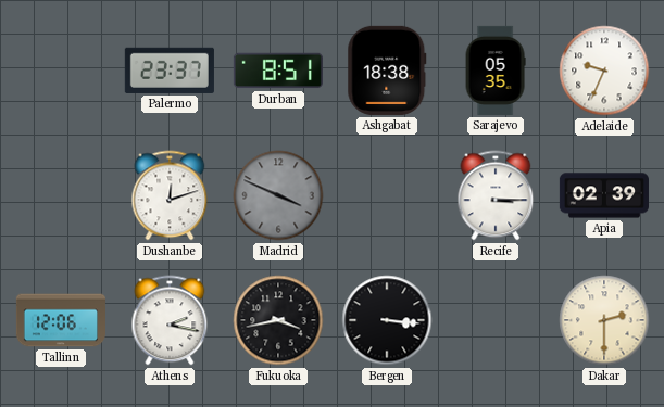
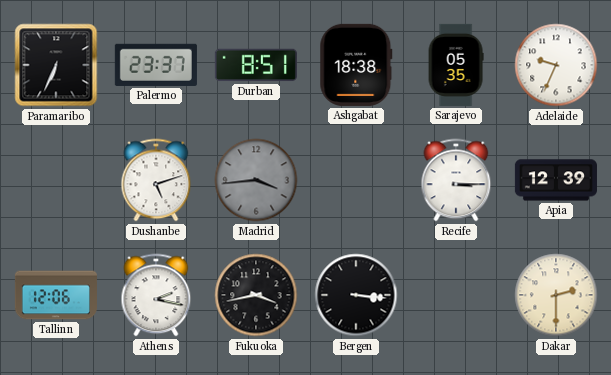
Paramaribo: none -> 6:34 (56, 65)
Dushanbe: 12:12 -> 5:12 (156, 180)
Madrid: 3:49 -> 3:44 (256, 180)
Apia: 02:39 -> 12:39 (556, 180)
